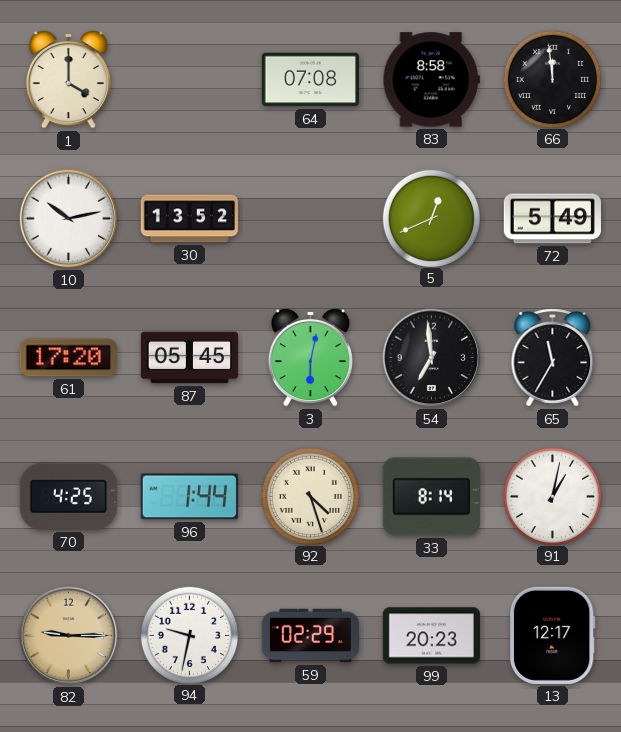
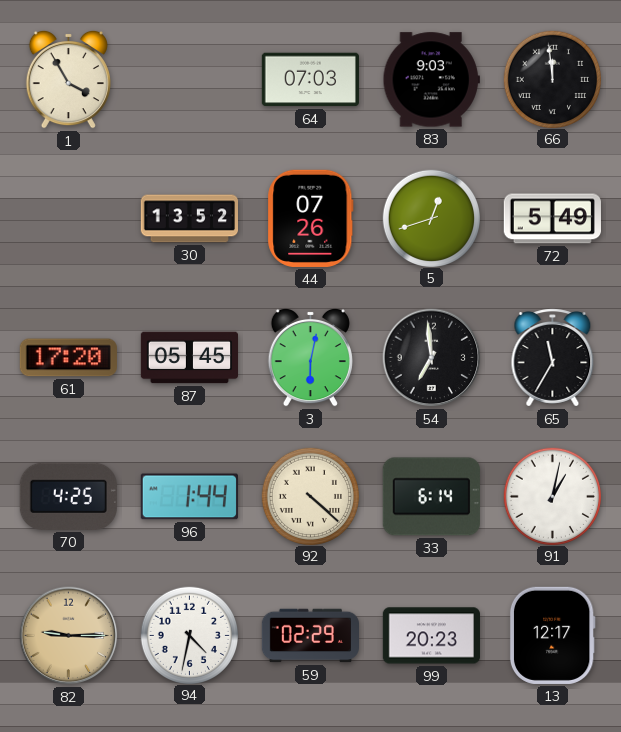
1: 4:00 -> 3:55 (68, 79)
64: 07:08 -> 07:03 (310, 80)
83: 8:58 -> 9:03 (431, 80)
10: 10:13 -> none (69, 219)
44: none -> 07:26 (311, 218)
5: 12:41 -> 12:42 (431, 218)
92: 4:27 -> 4:22 (310, 496)
33: 8:14 -> 6:14 (431, 497)
94: 9:32 -> 4:32 (189, 635)
